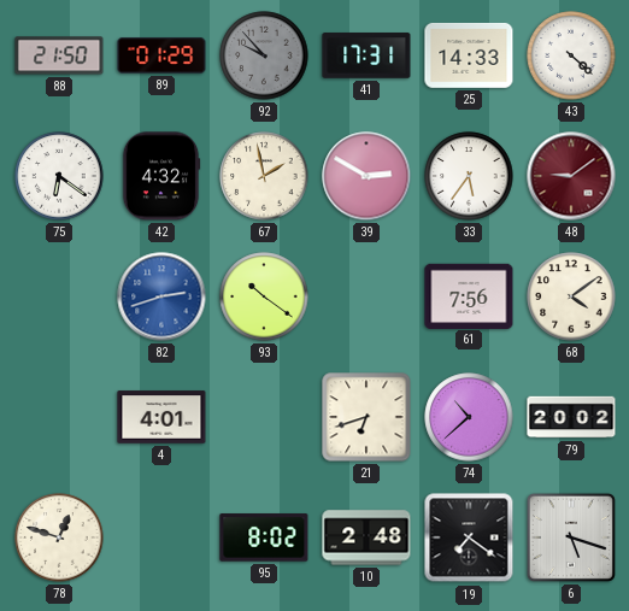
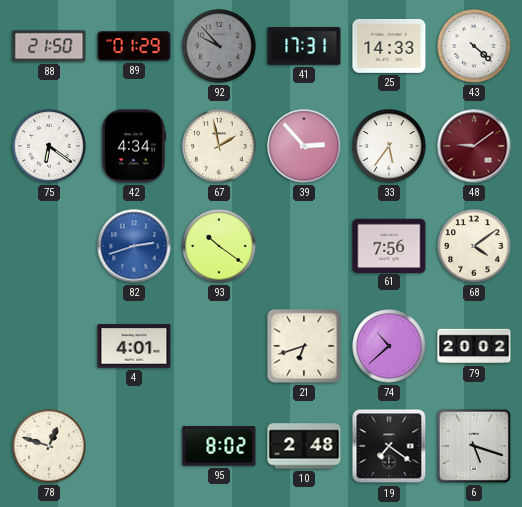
42: 4:32 -> 4:34 (134, 146)
39: 2:50 -> 2:53 (304, 146)
